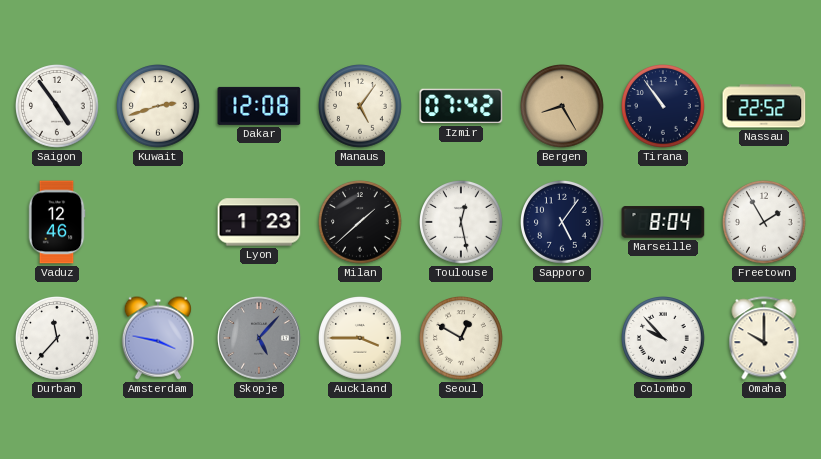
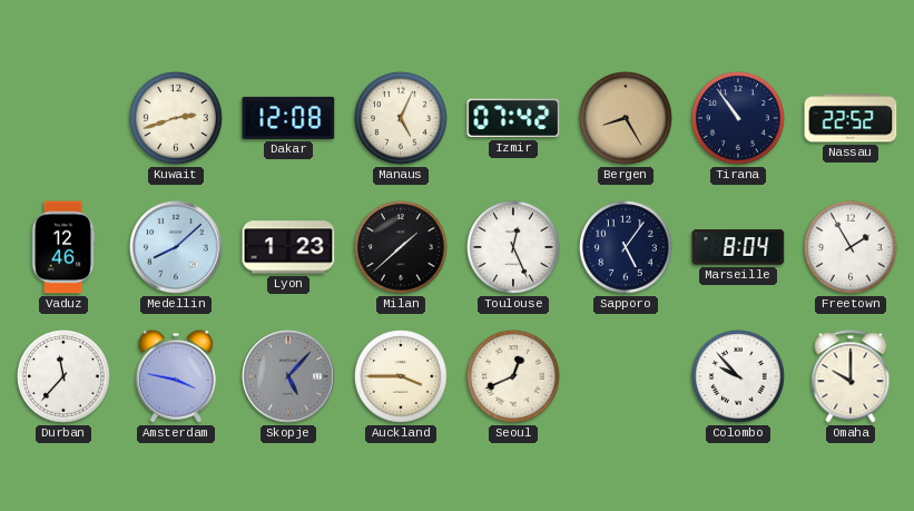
Saigon: 4:54 -> none (58, 107)
Manaus: 5:06 -> 5:04 (402, 119)
Medellin: none -> 8:08 (176, 247)
Toulouse: 12:28 -> 12:26 (514, 248)
Seoul: 12:50 -> 12:41 (514, 377)
